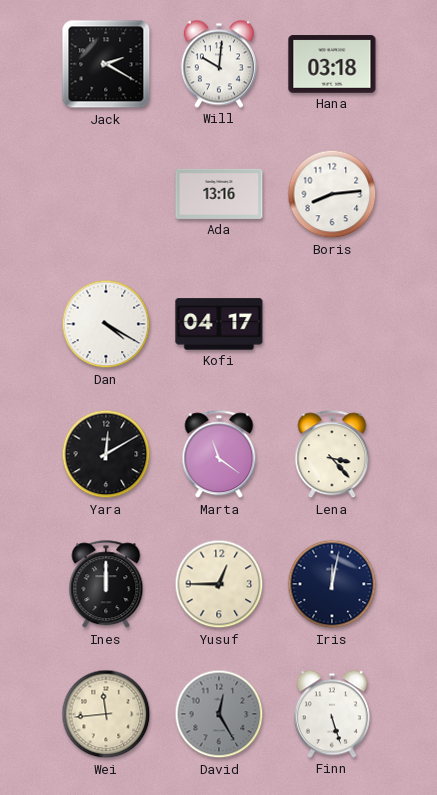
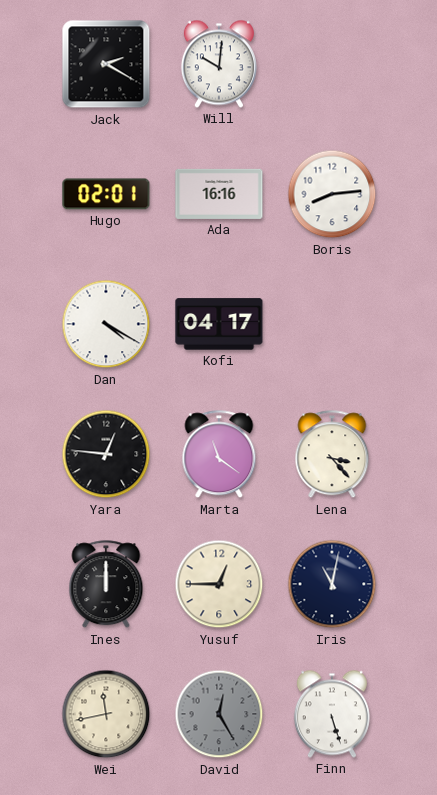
Hana: 03:18 -> none (332, 64)
Hugo: none -> 02:01 (106, 194)
Ada: 13:16 -> 16:16 (219, 194)
Yara: 12:10 -> 12:46 (106, 454)
Iris: 12:02 -> 11:02 (332, 584)
Wei: 11:44 -> 11:43 (106, 714)
